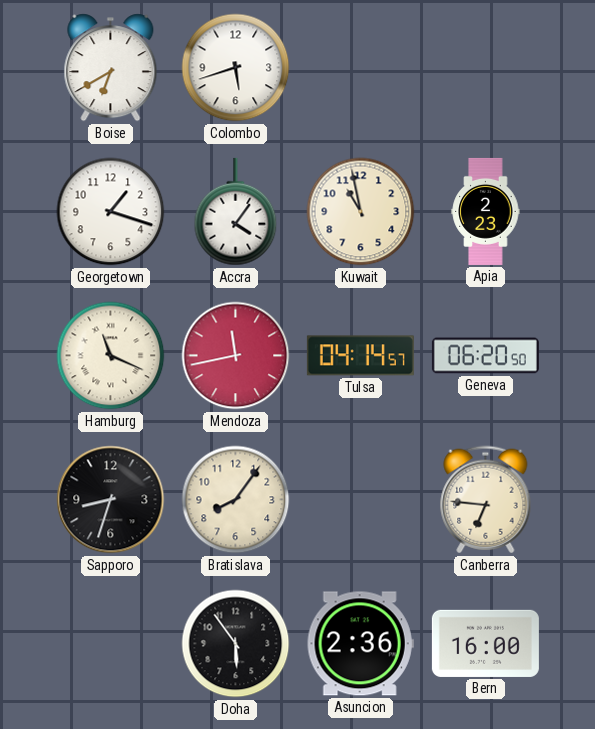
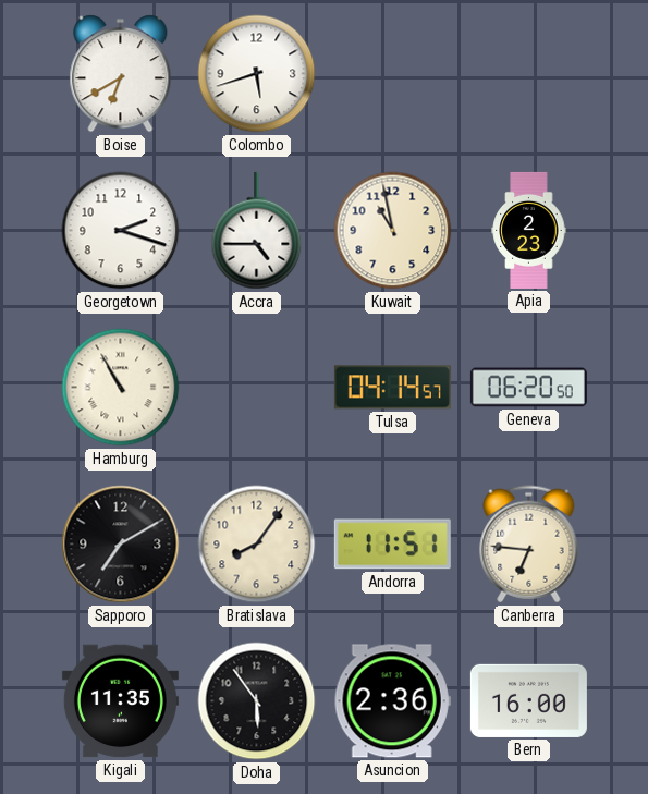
Georgetown: 1:18 -> 2:18 (121, 231)
Accra: 4:06 -> 4:45 (257, 231)
Hamburg: 11:19 -> 10:55 (121, 388)
Mendoza: 11:43 -> none (236, 356)
Sapporo: 8:33 -> 7:10 (121, 545)
Andorra: none -> 11:51 (392, 545)
Kigali: none -> 11:35 (120, 701)
